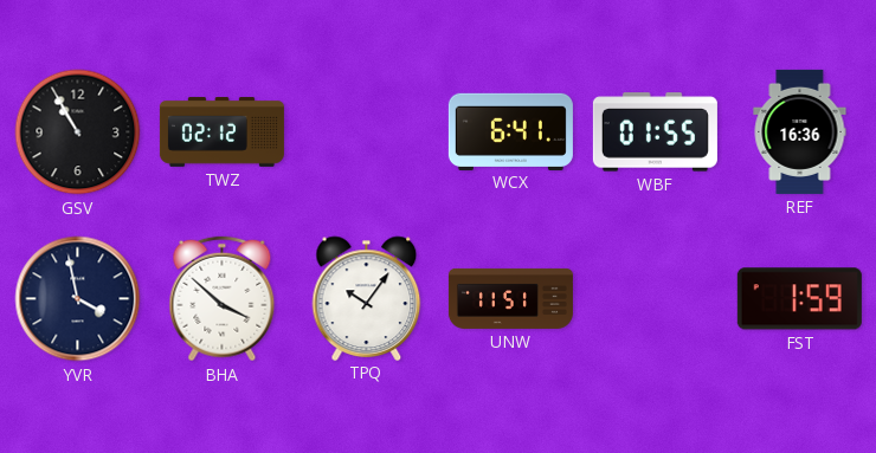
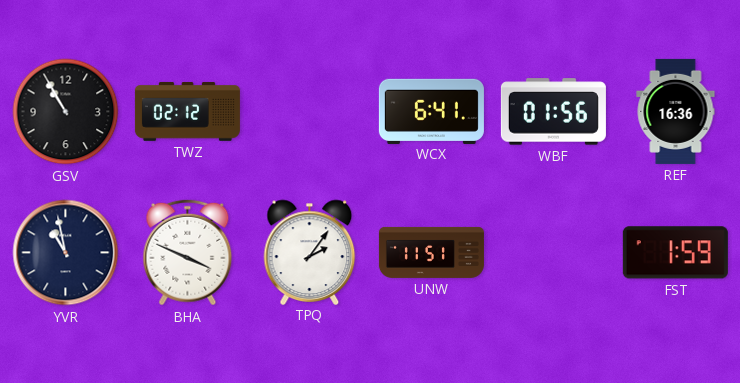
WBF: 01:55 -> 01:56 (553, 112)
YVR: 3:58 -> 10:58 (66, 253)
BHA: 3:52 -> 3:49 (188, 253)
TPQ: 10:06 -> 2:06 (310, 252)
